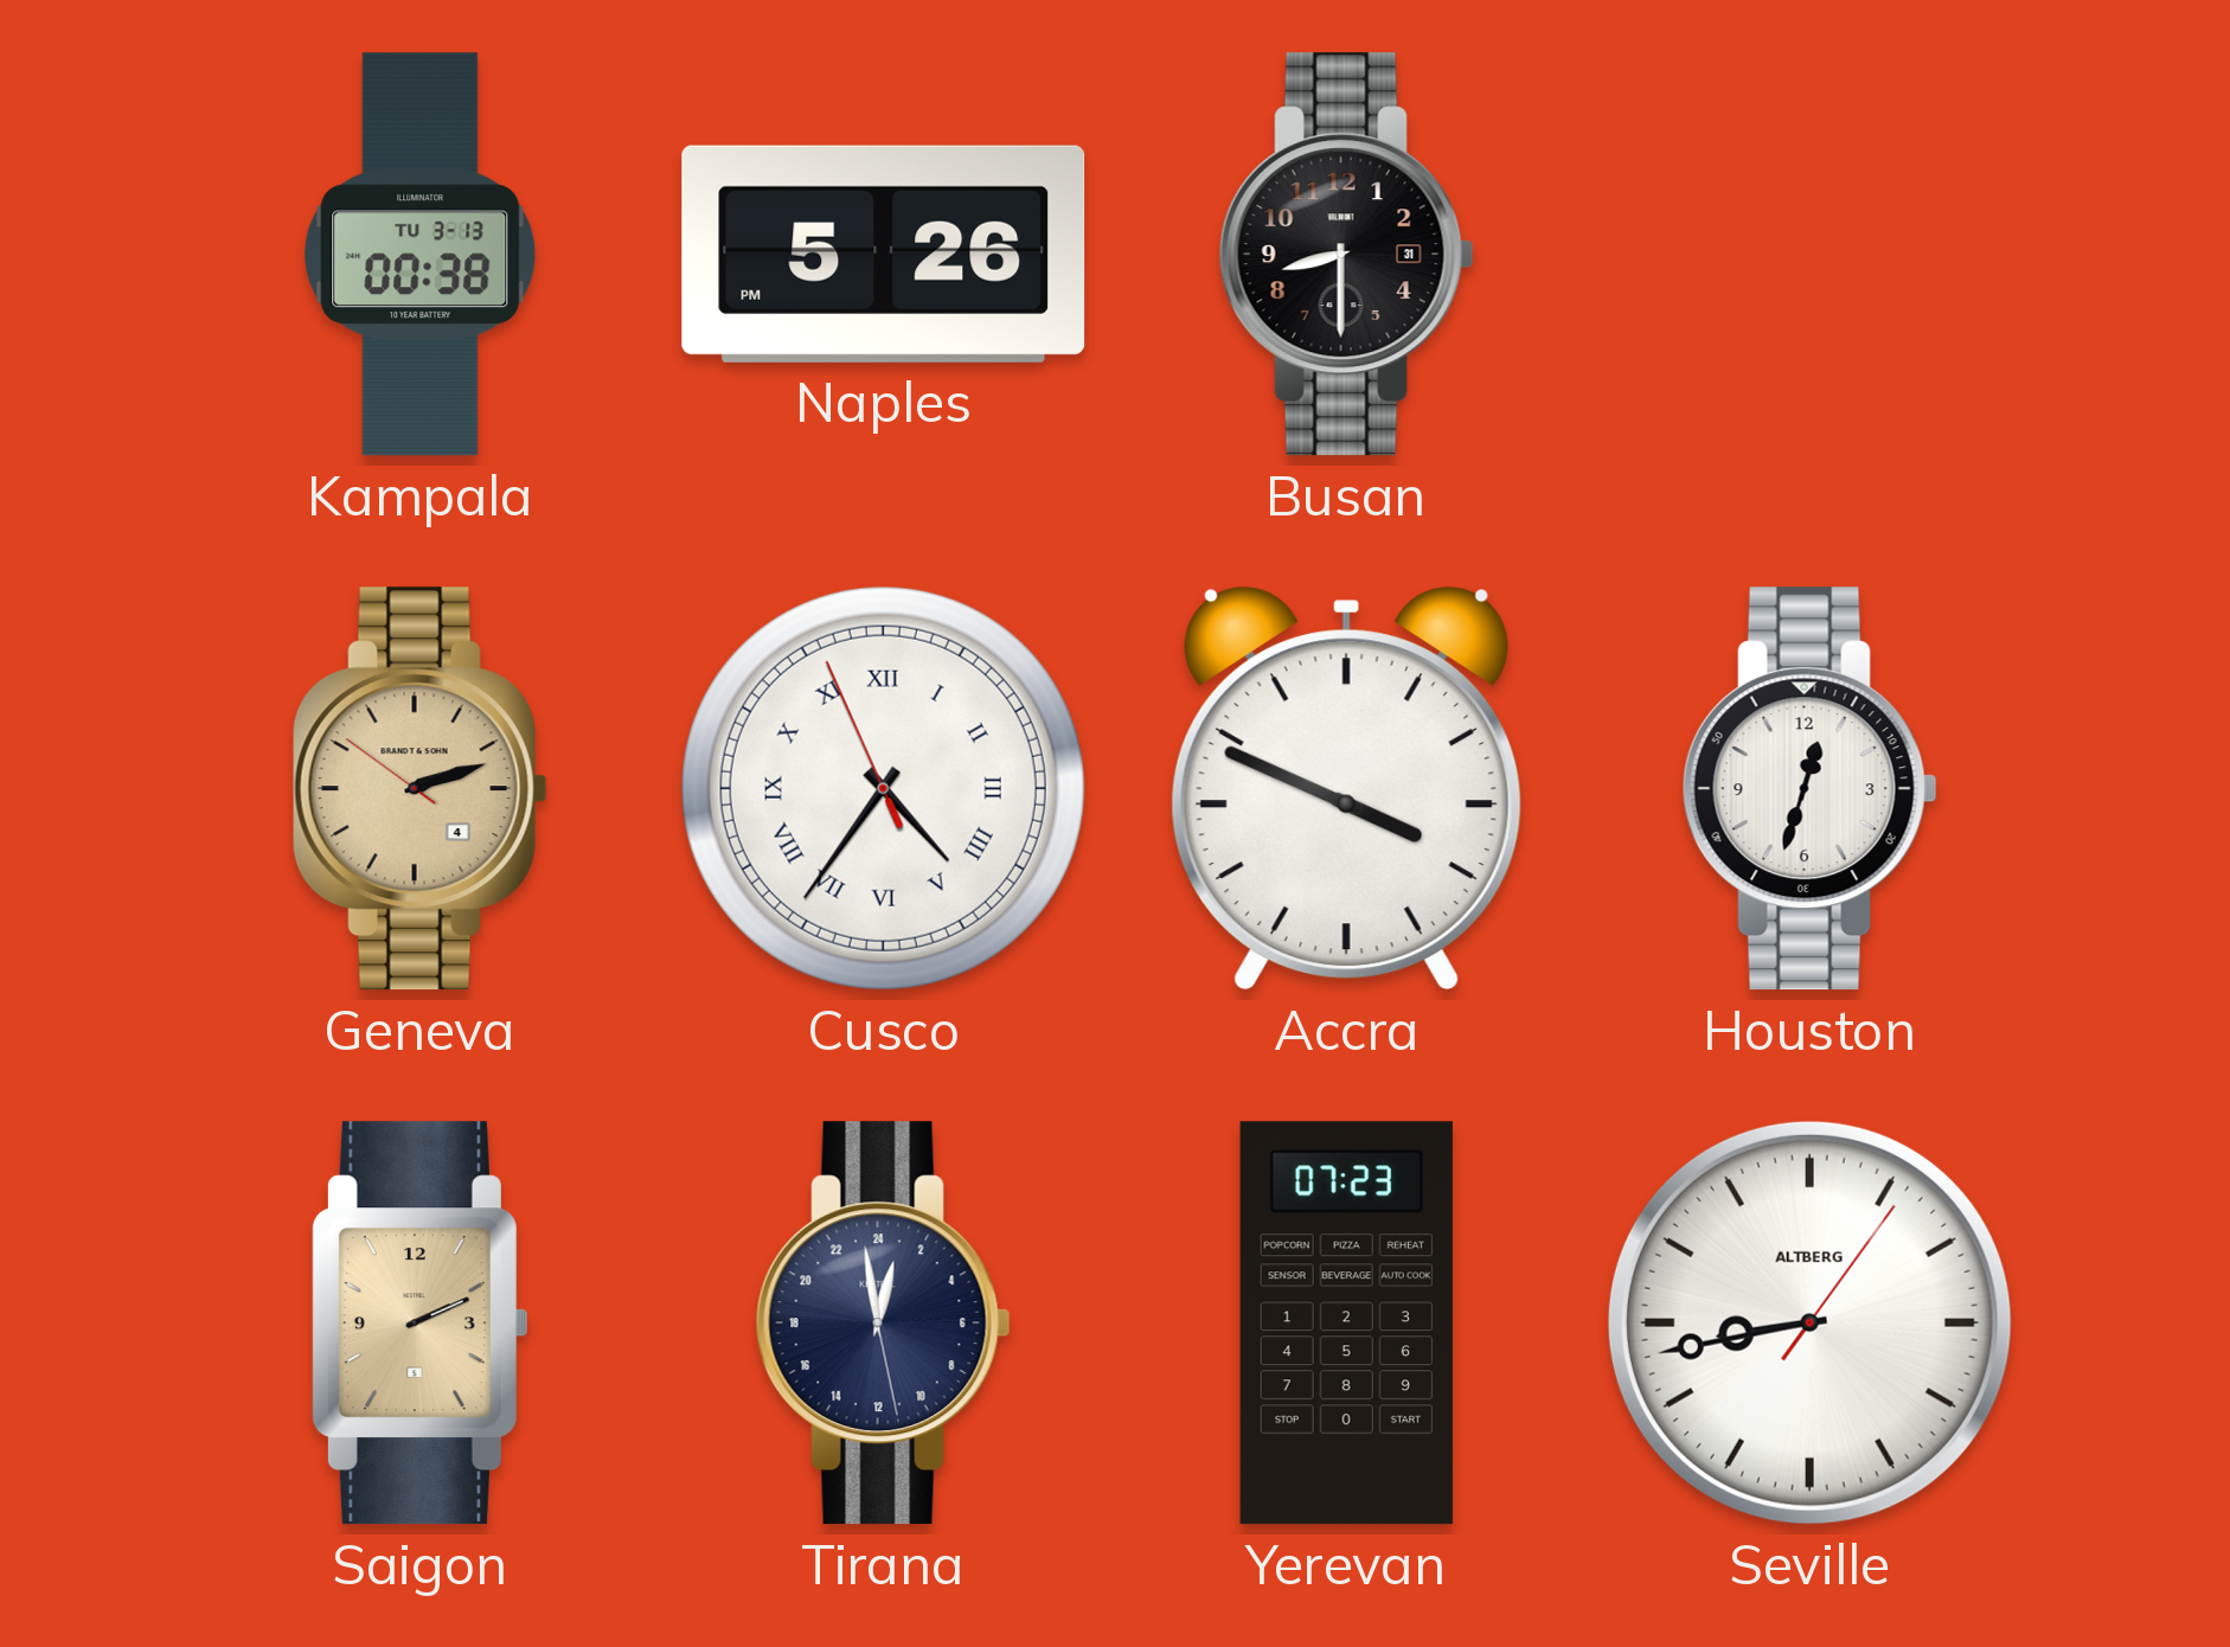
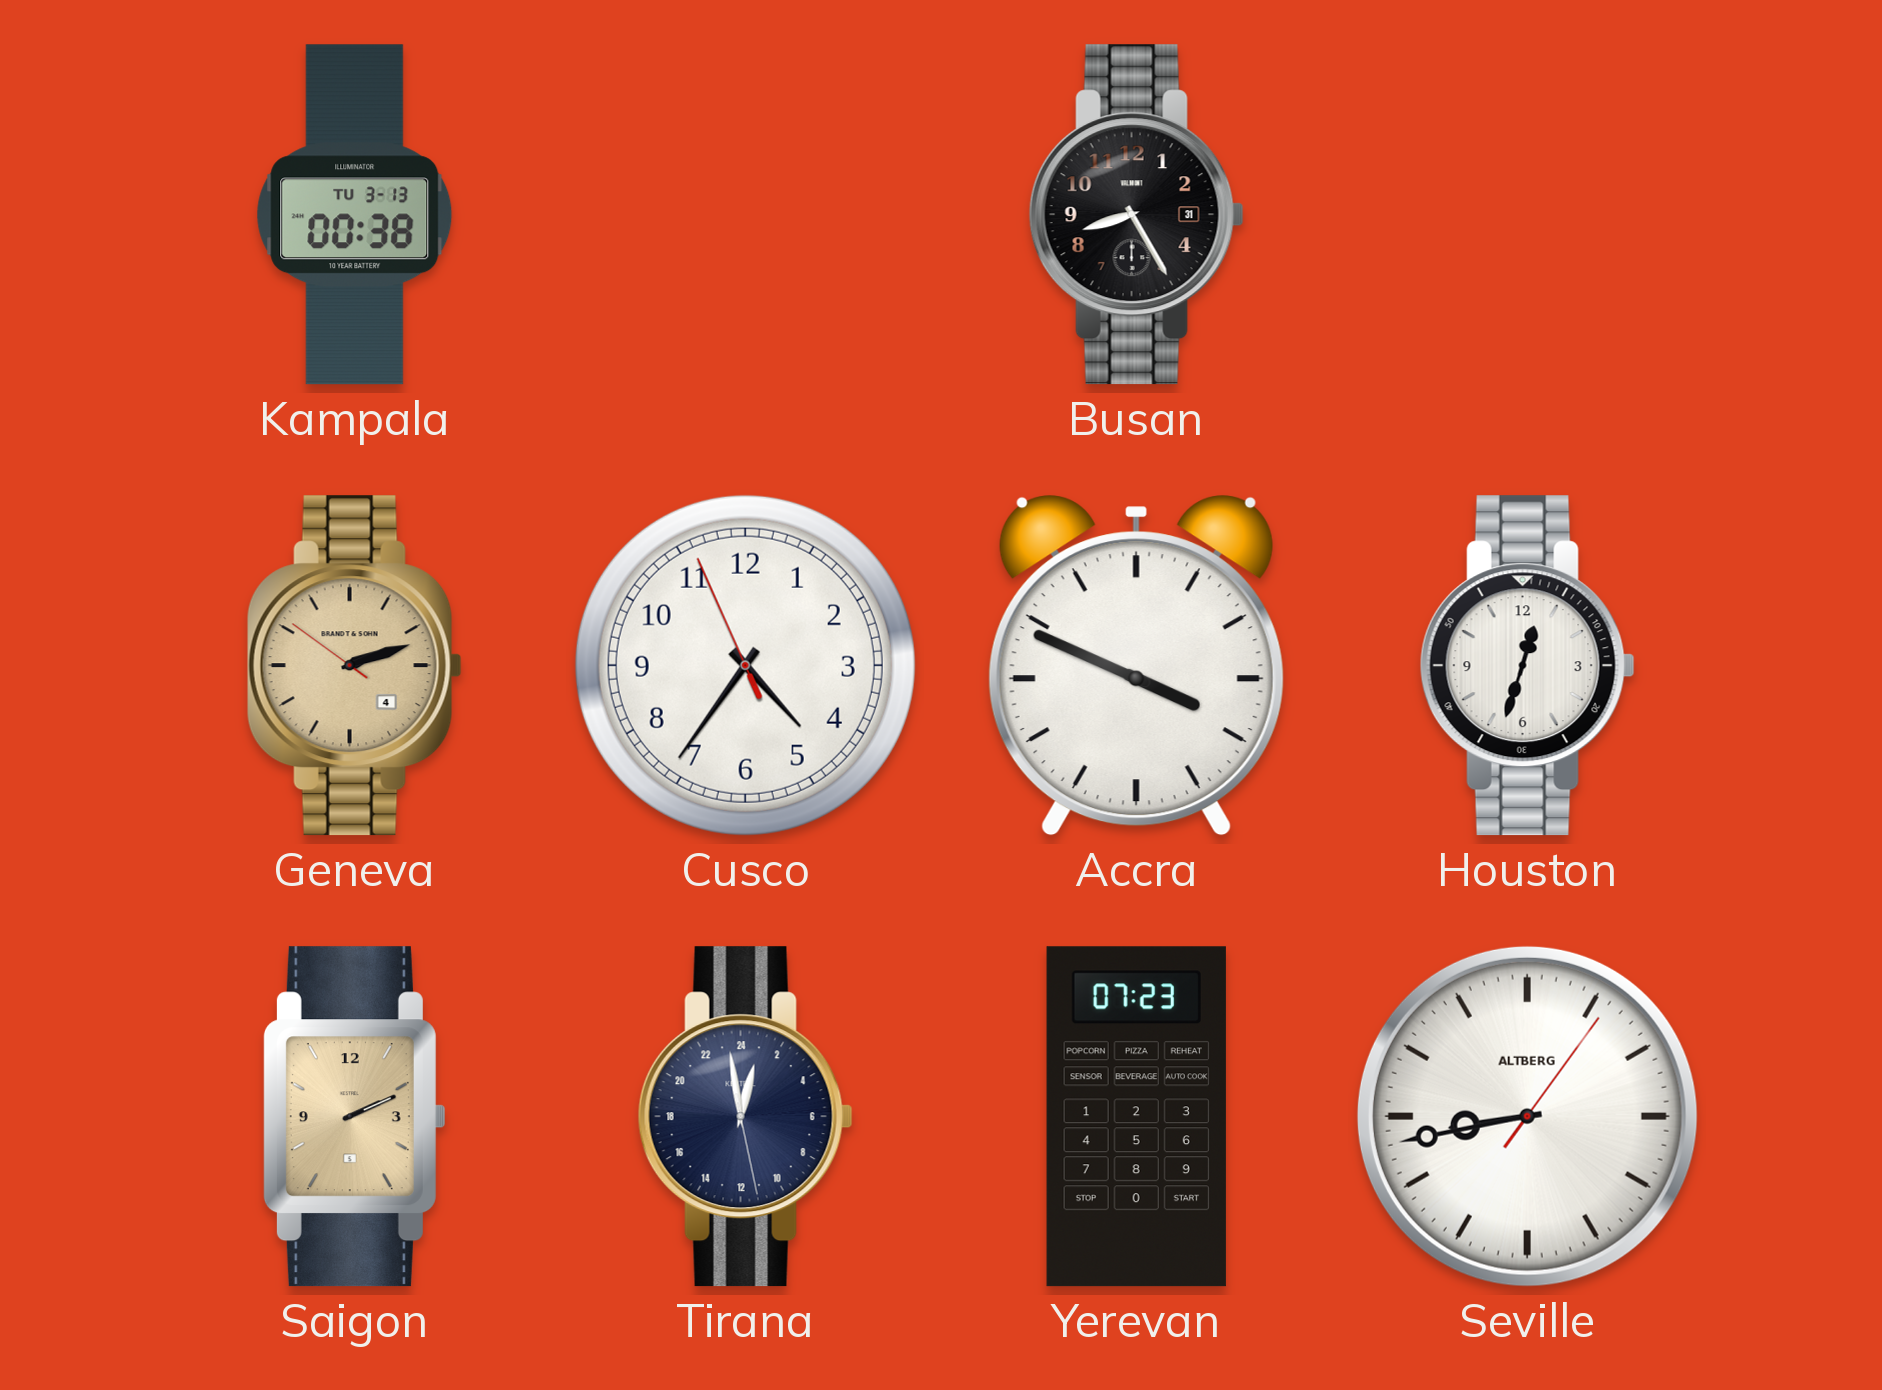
Naples: 5:26 -> none (884, 254)
Busan: 8:30 -> 8:25 (1136, 215)
Cusco numerals: Roman -> Arabic (745, 665)
